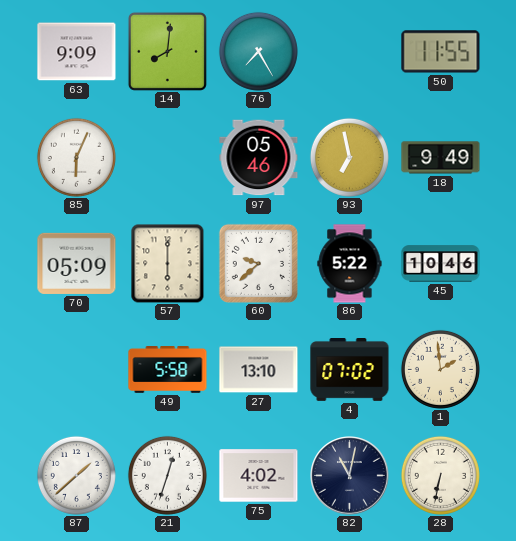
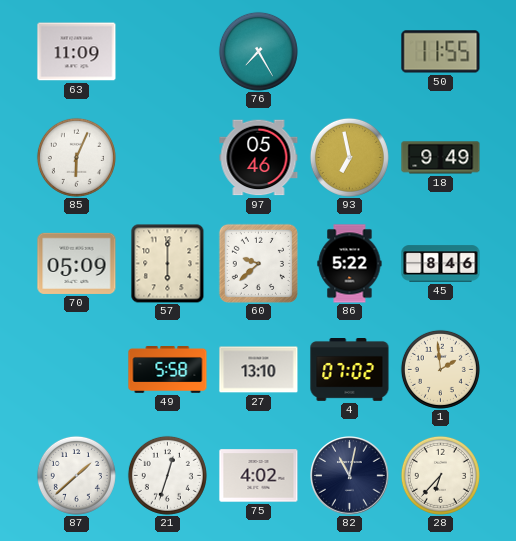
63: 9:09 -> 11:09 (77, 52)
14: 8:01 -> none (167, 51)
45: 10:46 -> 8:46 (441, 264)
28: 6:32 -> 6:37 (440, 475)
